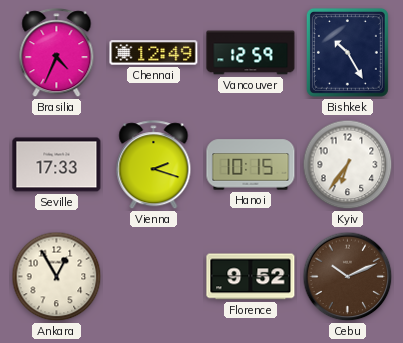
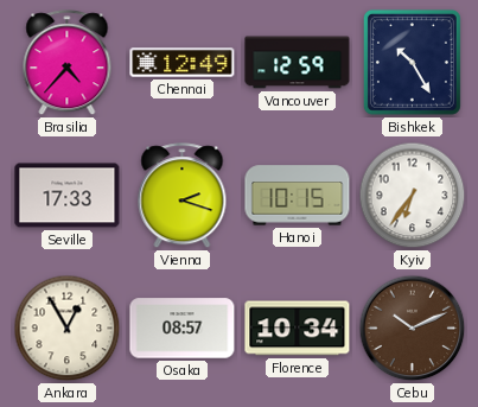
Brasilia: 4:34 -> 4:37 (68, 63)
Osaka: none -> 08:57 (183, 329)
Florence: 9:52 -> 10:34 (298, 329)
